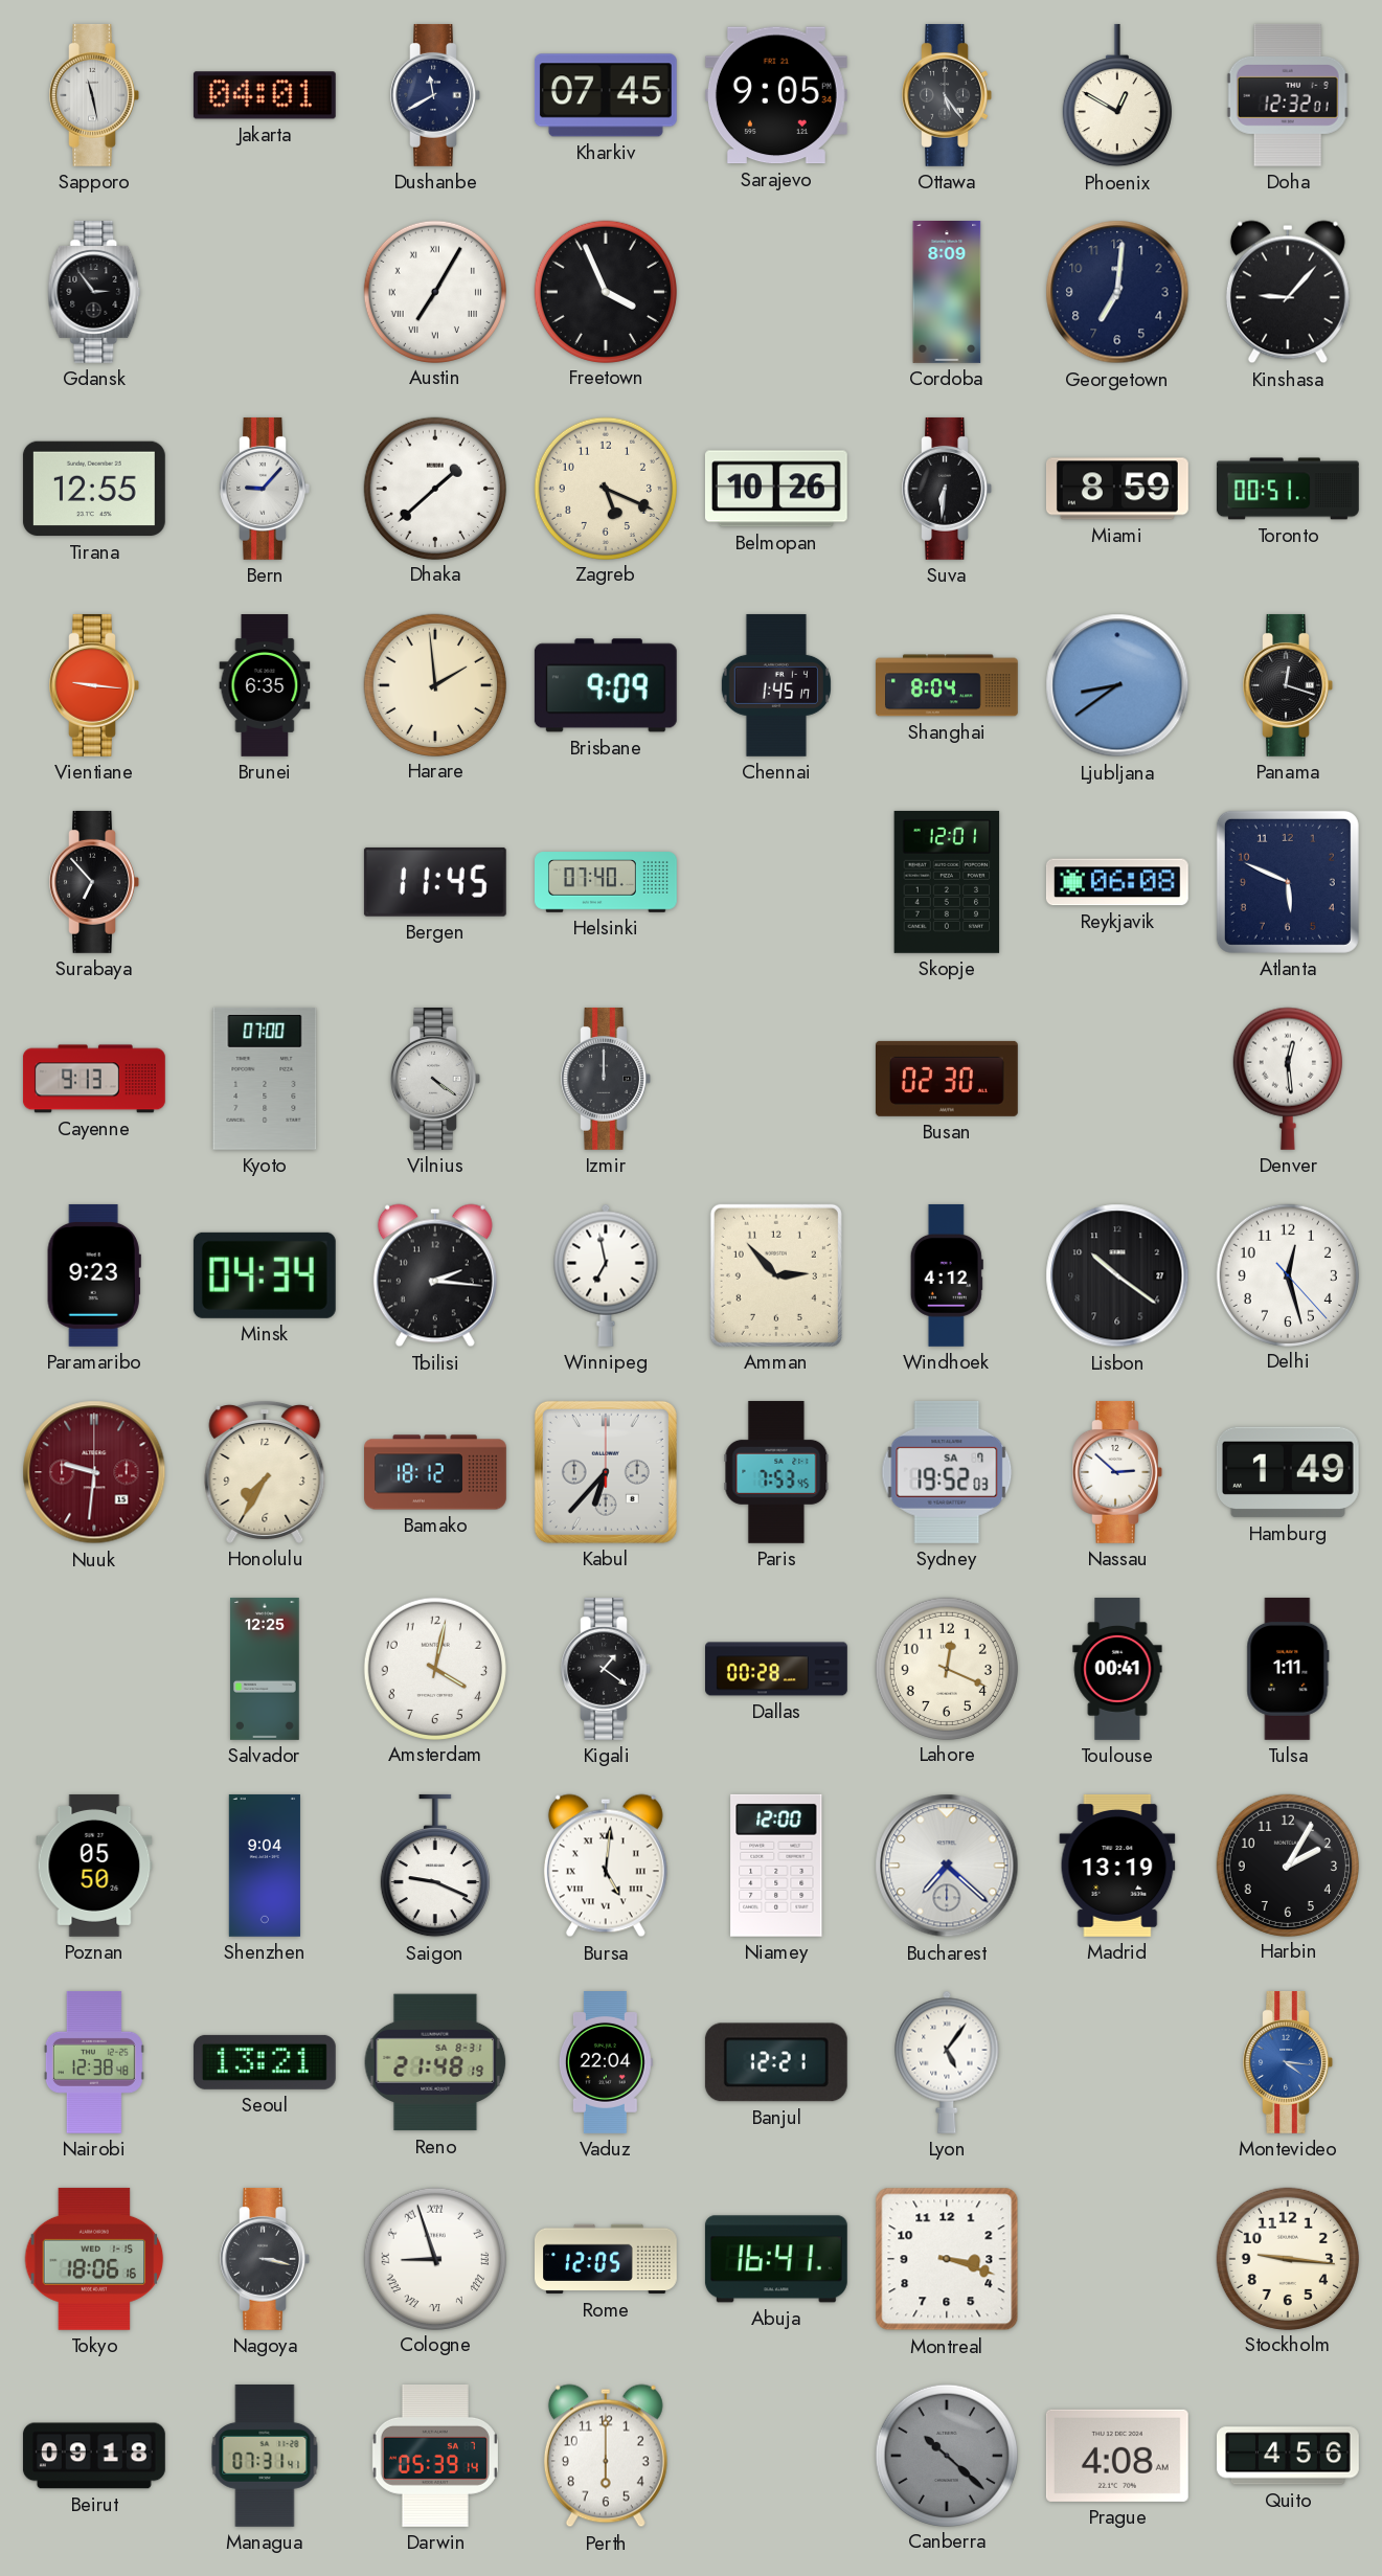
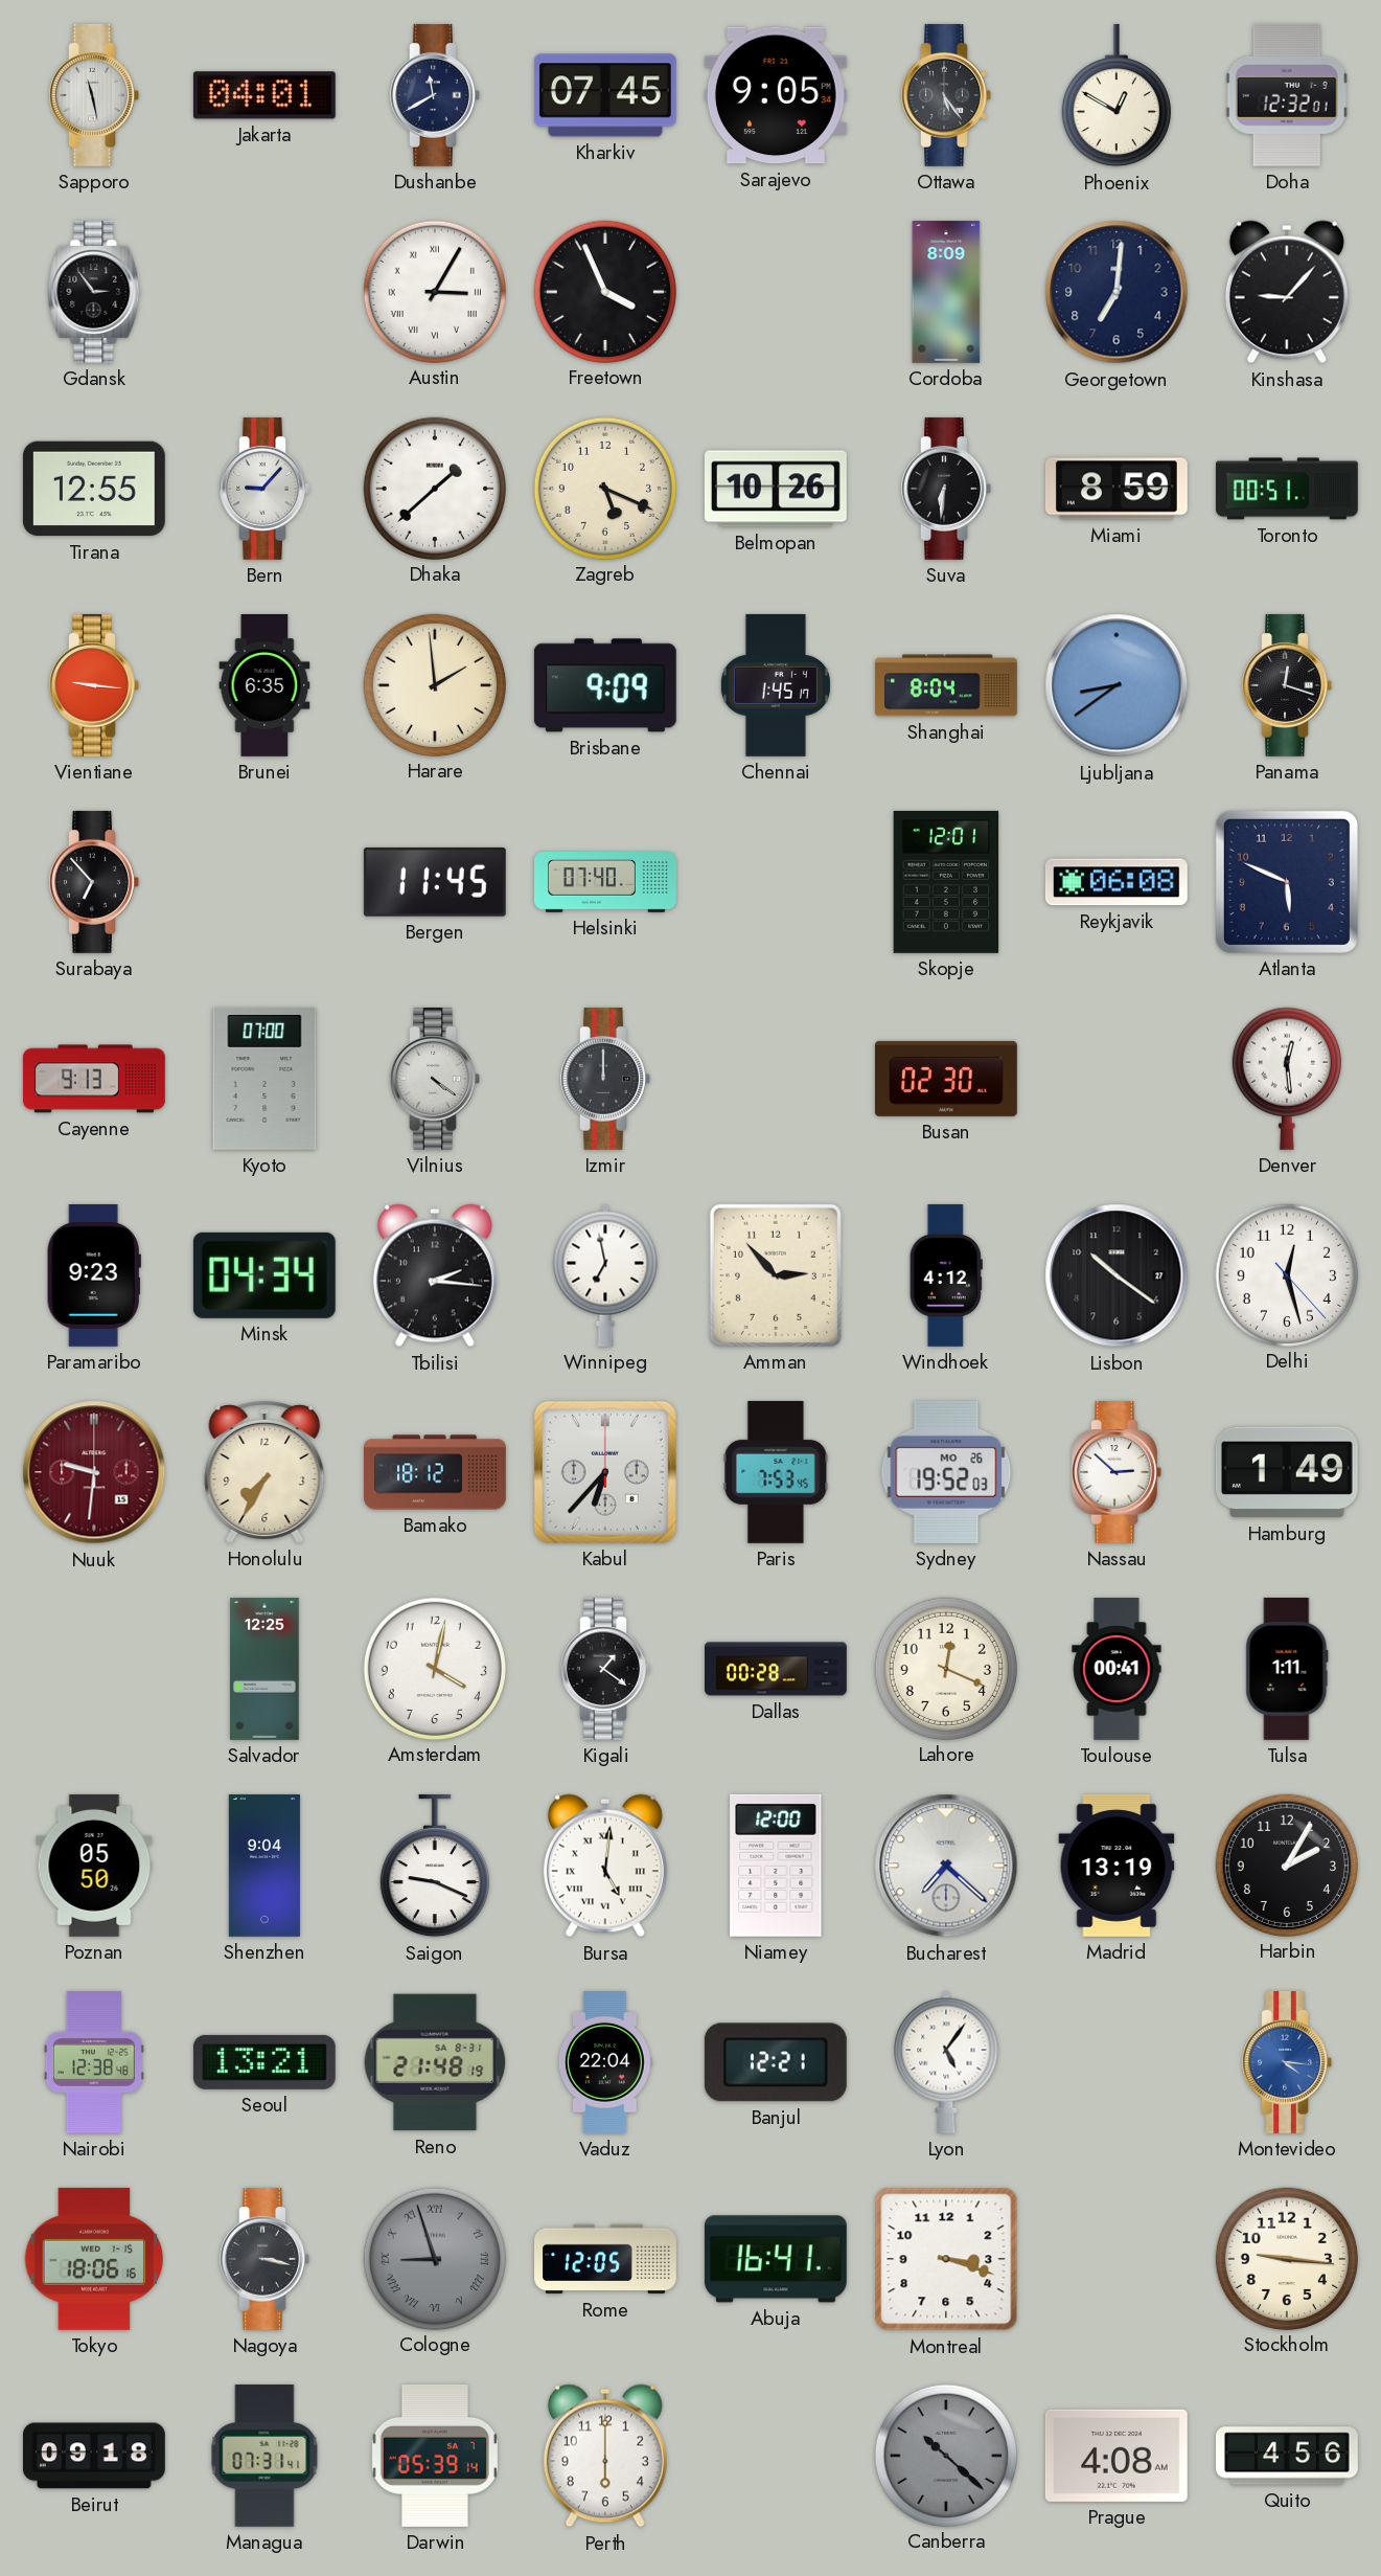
Austin: 7:05 -> 3:05 (434, 291)
Sydney date: SA 7 -> MO 26 (946, 1472)
Cologne dial: white -> grey (434, 2258)
